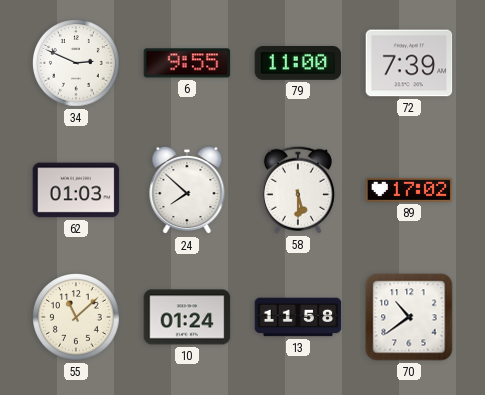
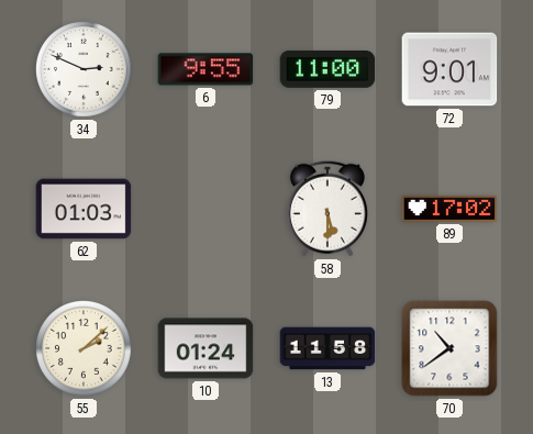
72: 7:39 -> 9:01 (449, 69)
24: 7:52 -> none (187, 190)
55: 11:08 -> 2:08 (85, 349)
